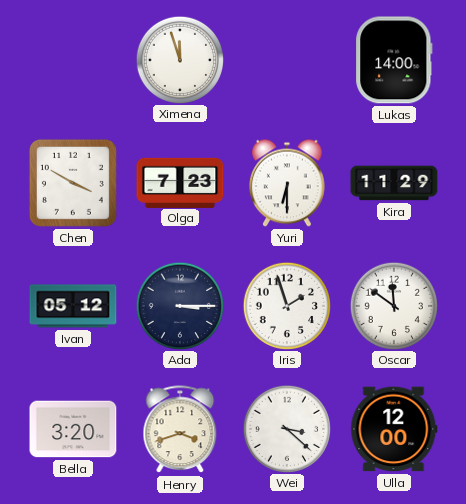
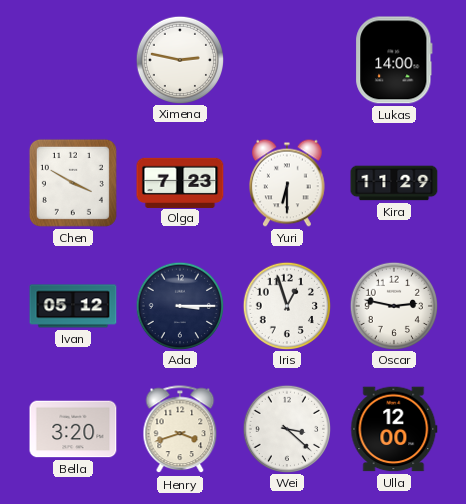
Ximena: 11:57 -> 2:47 (179, 59)
Iris: 1:57 -> 12:57 (286, 305)
Oscar: 11:51 -> 2:47 (393, 305)
